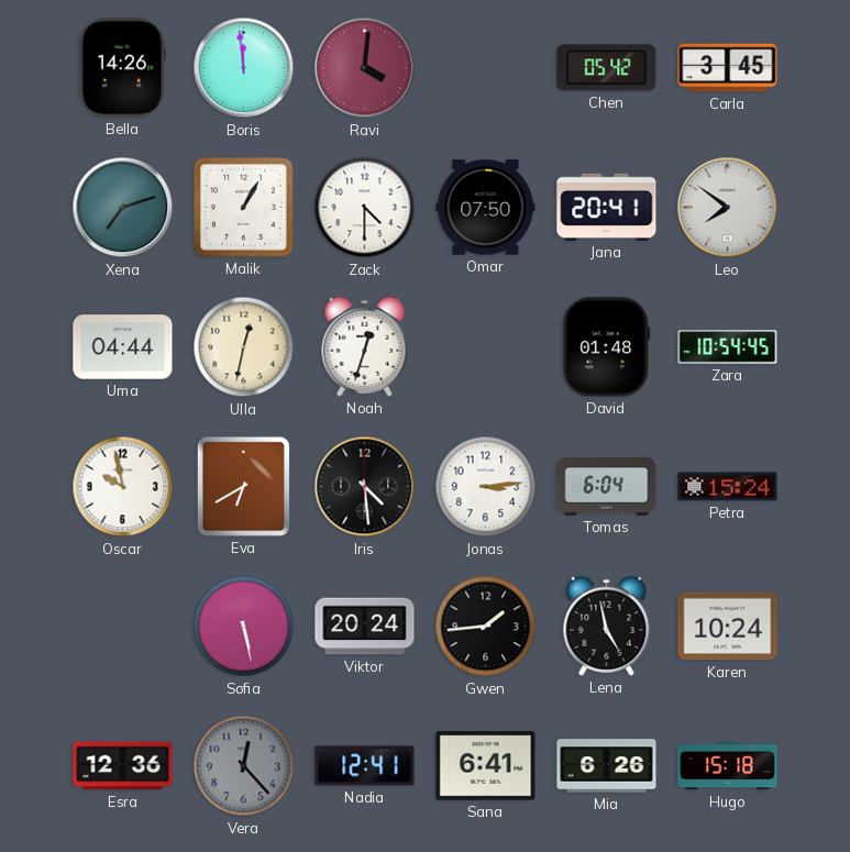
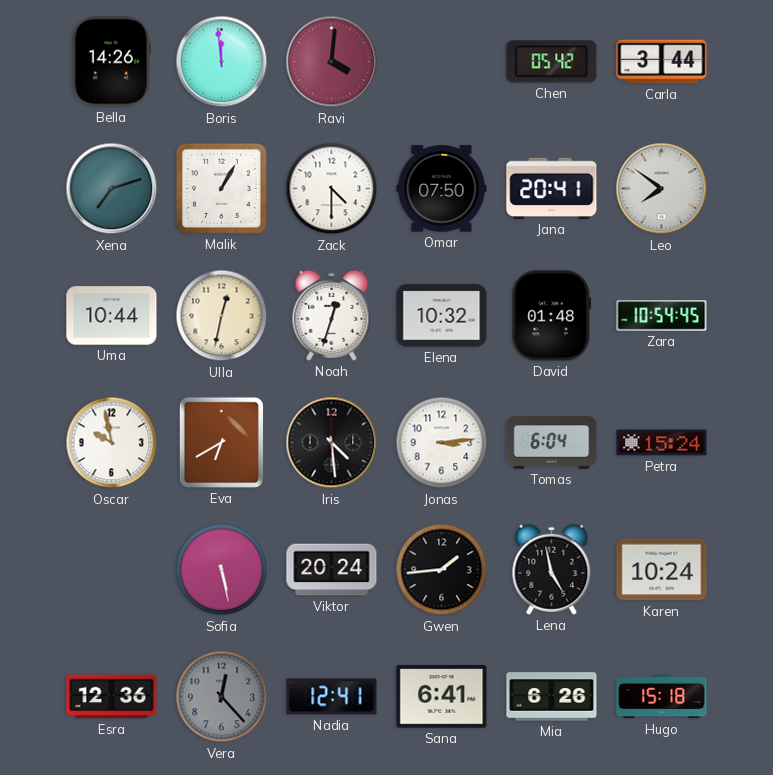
Carla: 3:45 -> 3:44 (662, 62)
Uma: 04:44 -> 10:44 (112, 316)
Elena: none -> 10:32 (442, 316)
